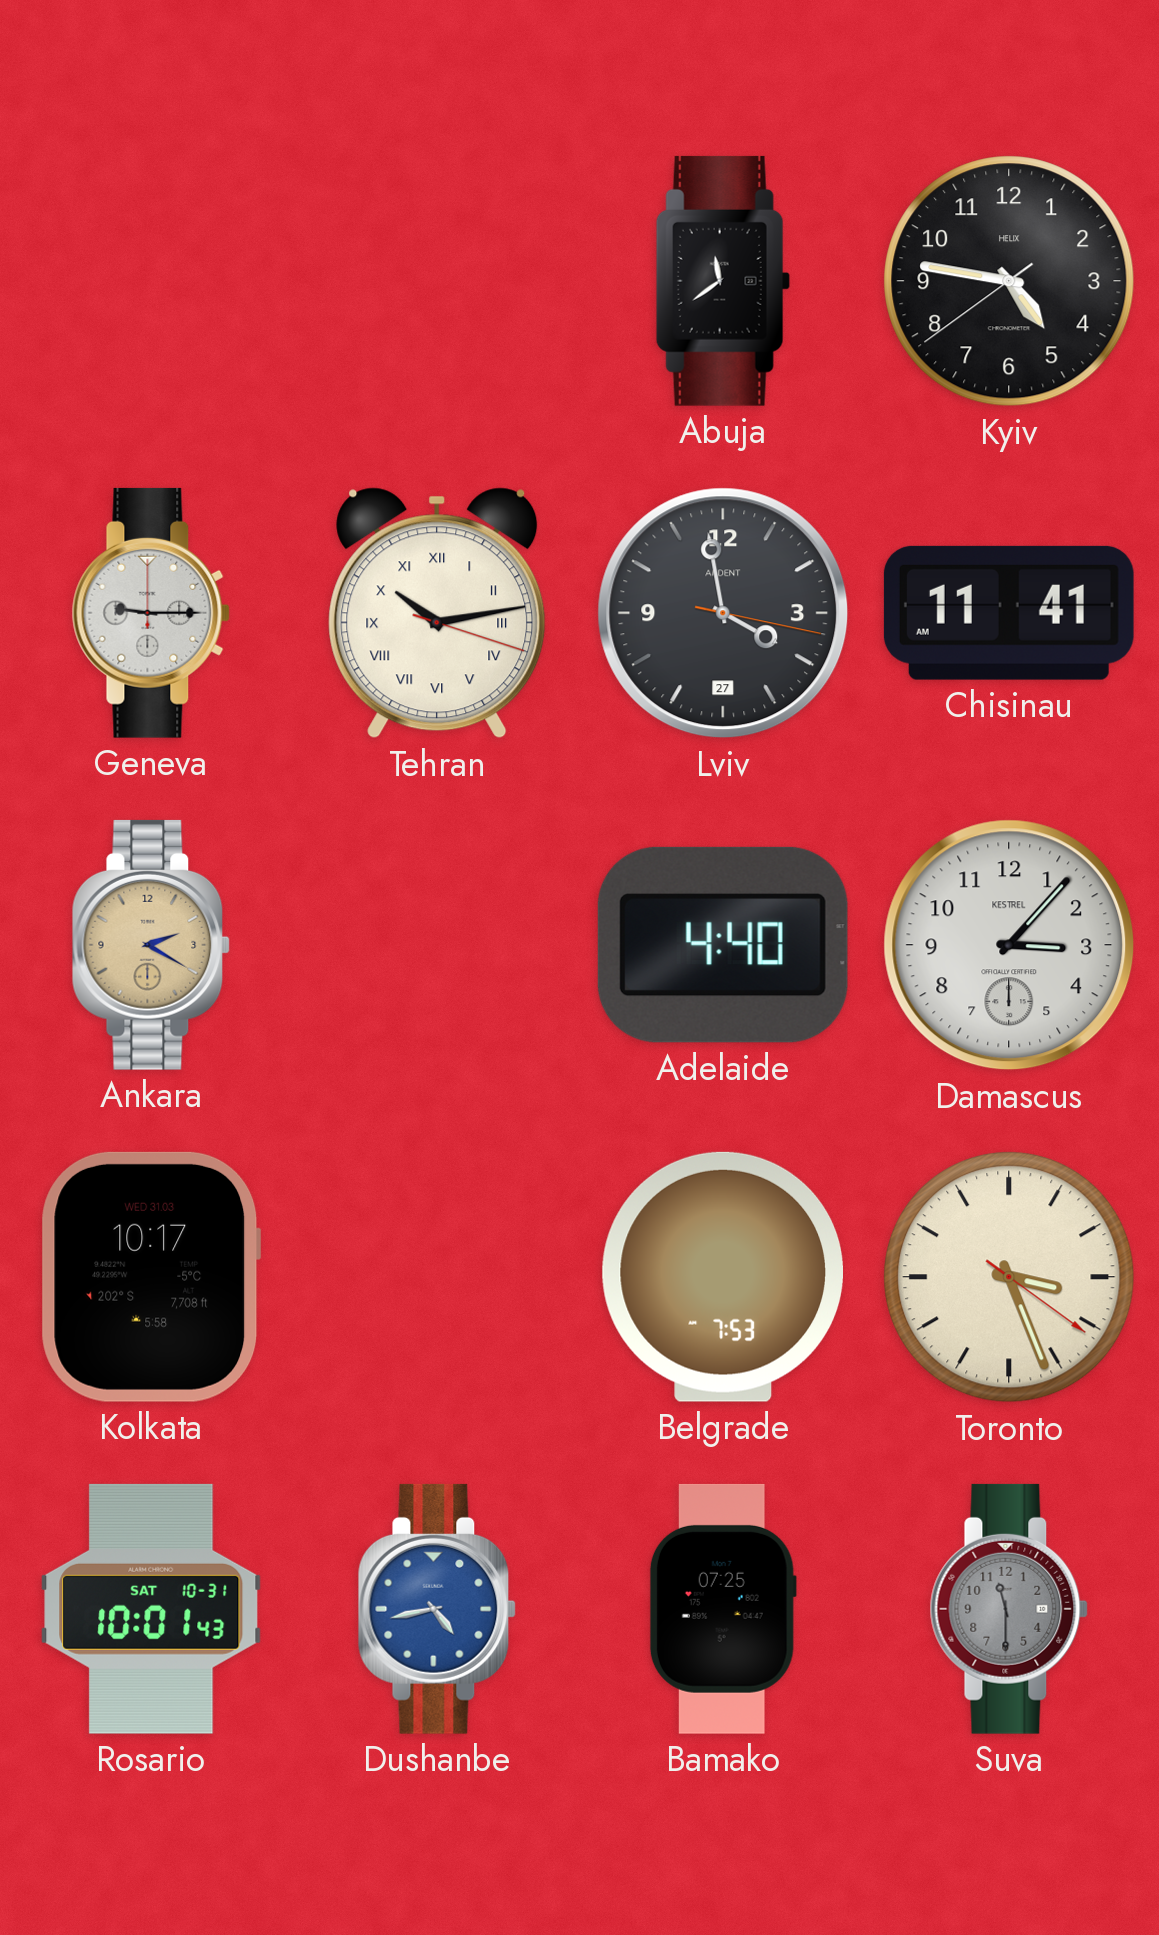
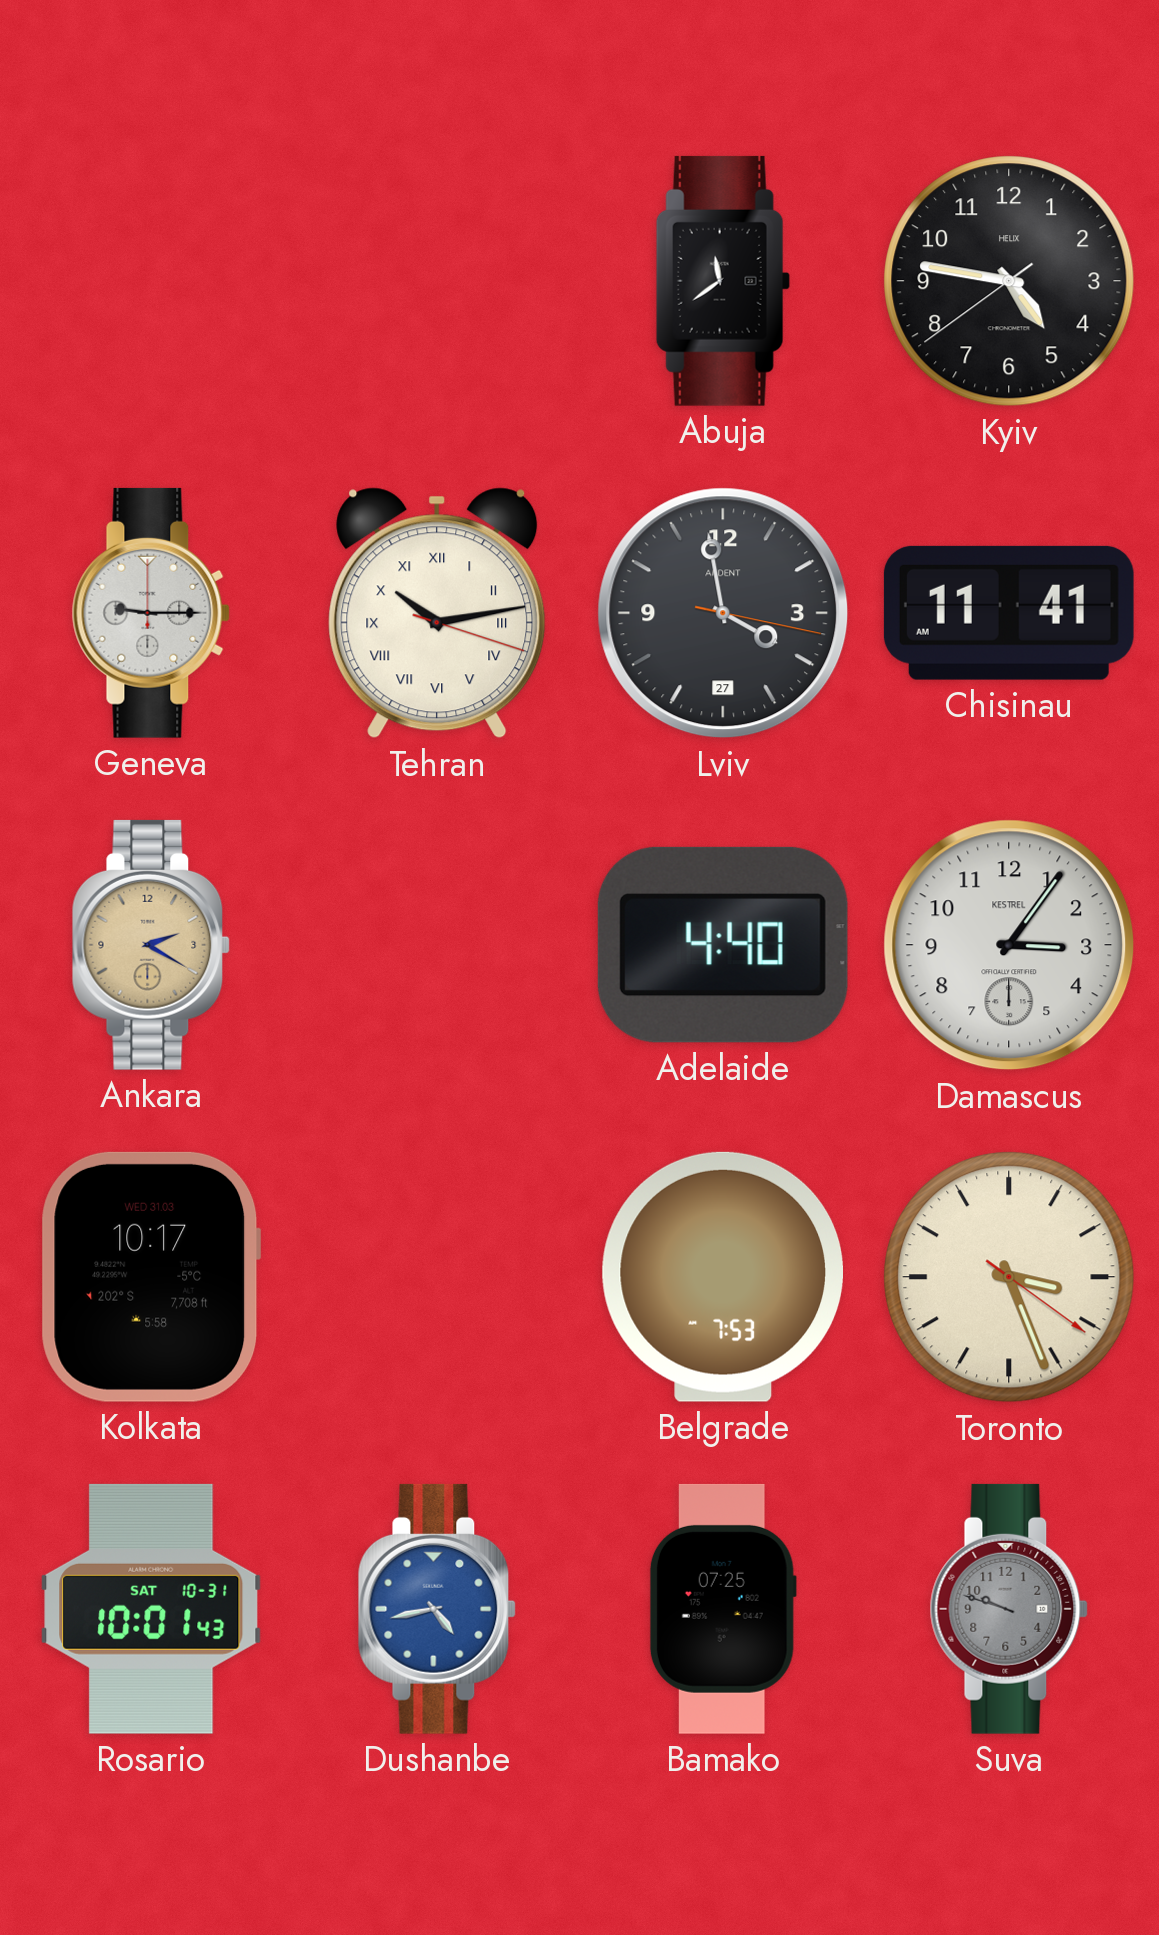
Damascus: 3:07 -> 3:06 (1009, 945)
Suva: 11:30 -> 9:48 (1009, 1609)
